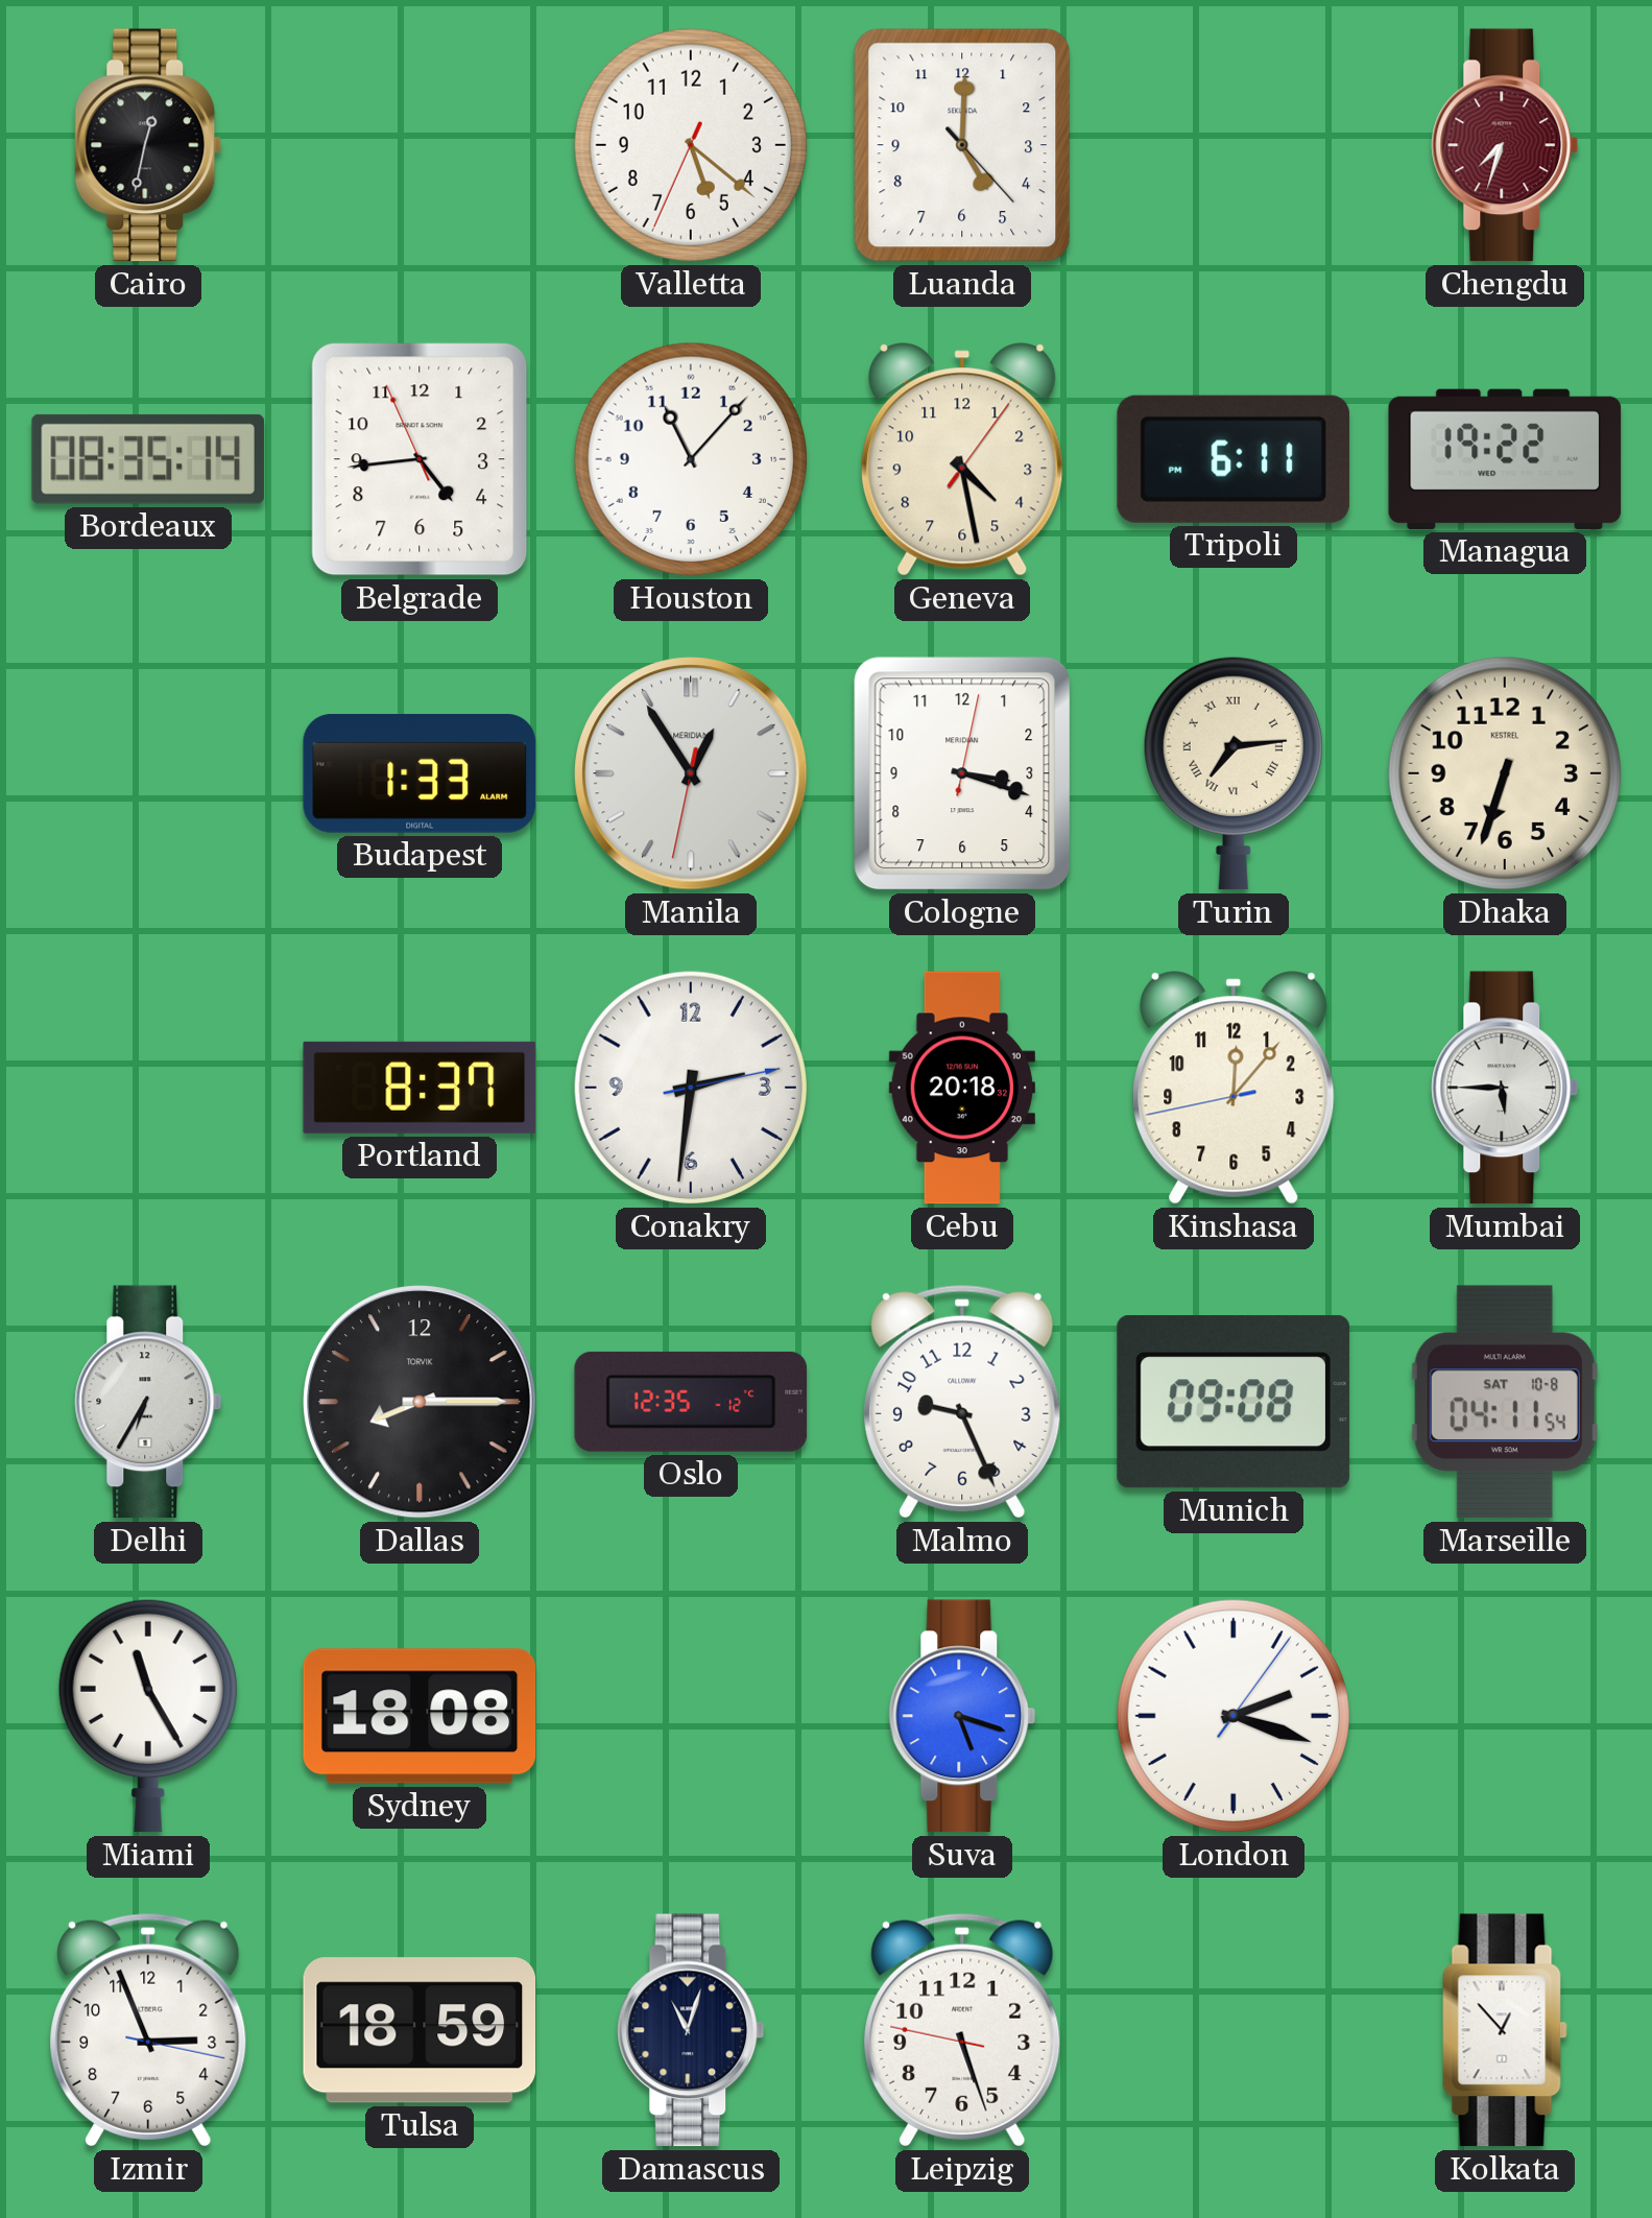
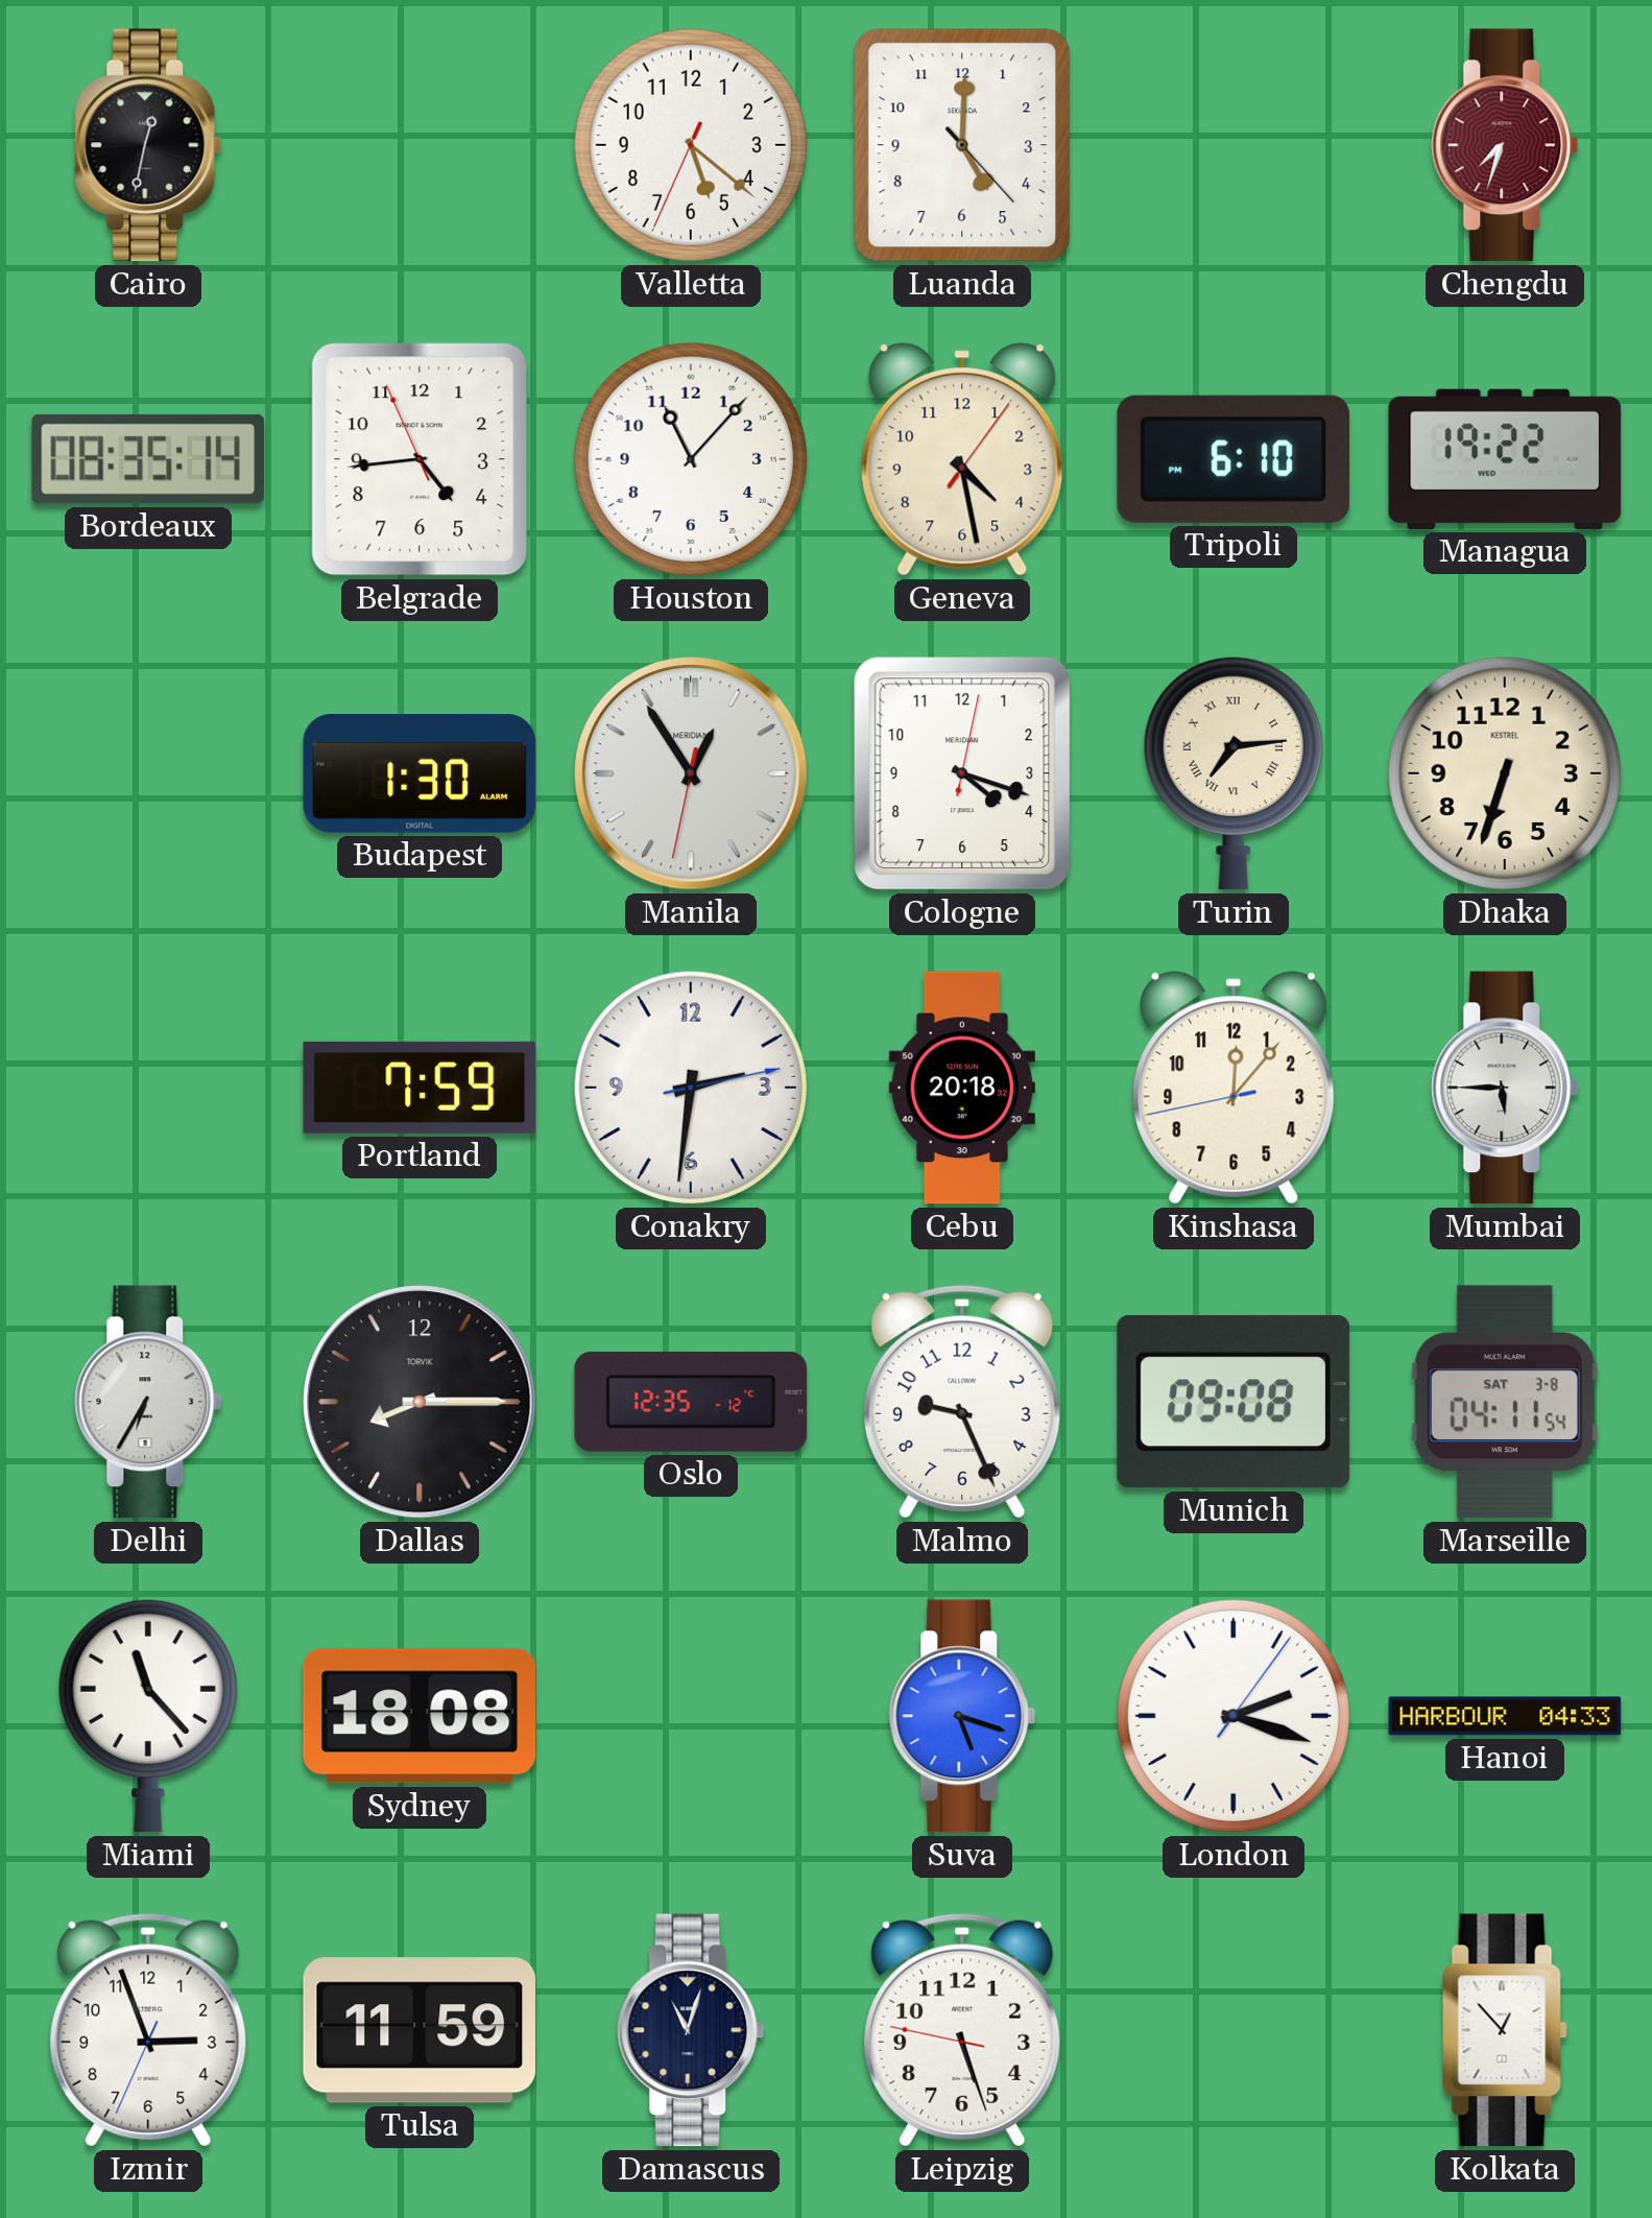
Tripoli: 6:11 -> 6:10 (1234, 459)
Budapest: 1:33 -> 1:30 (420, 774)
Cologne: 3:18 -> 4:18 (962, 773)
Portland: 8:37 -> 7:59 (420, 1088)
Marseille date: SAT 10-8 -> SAT 3-8 (1505, 1402)
Miami: 11:25 -> 11:23 (148, 1716)
Hanoi: none -> 04:33 (1505, 1716)
Izmir: 2:56:17 -> 2:56:34 (148, 2030)
Tulsa: 18:59 -> 11:59 (420, 2030)
